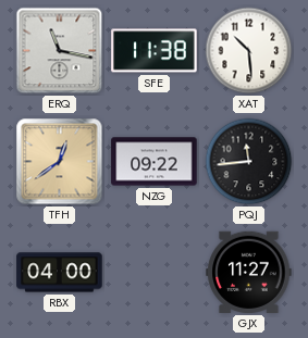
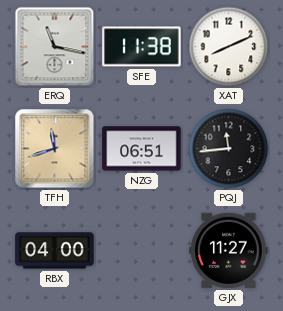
XAT: 10:29 -> 8:11 (229, 47)
TFH: 12:39 -> 11:42 (55, 149)
NZG: 09:22 -> 06:51 (142, 149)
